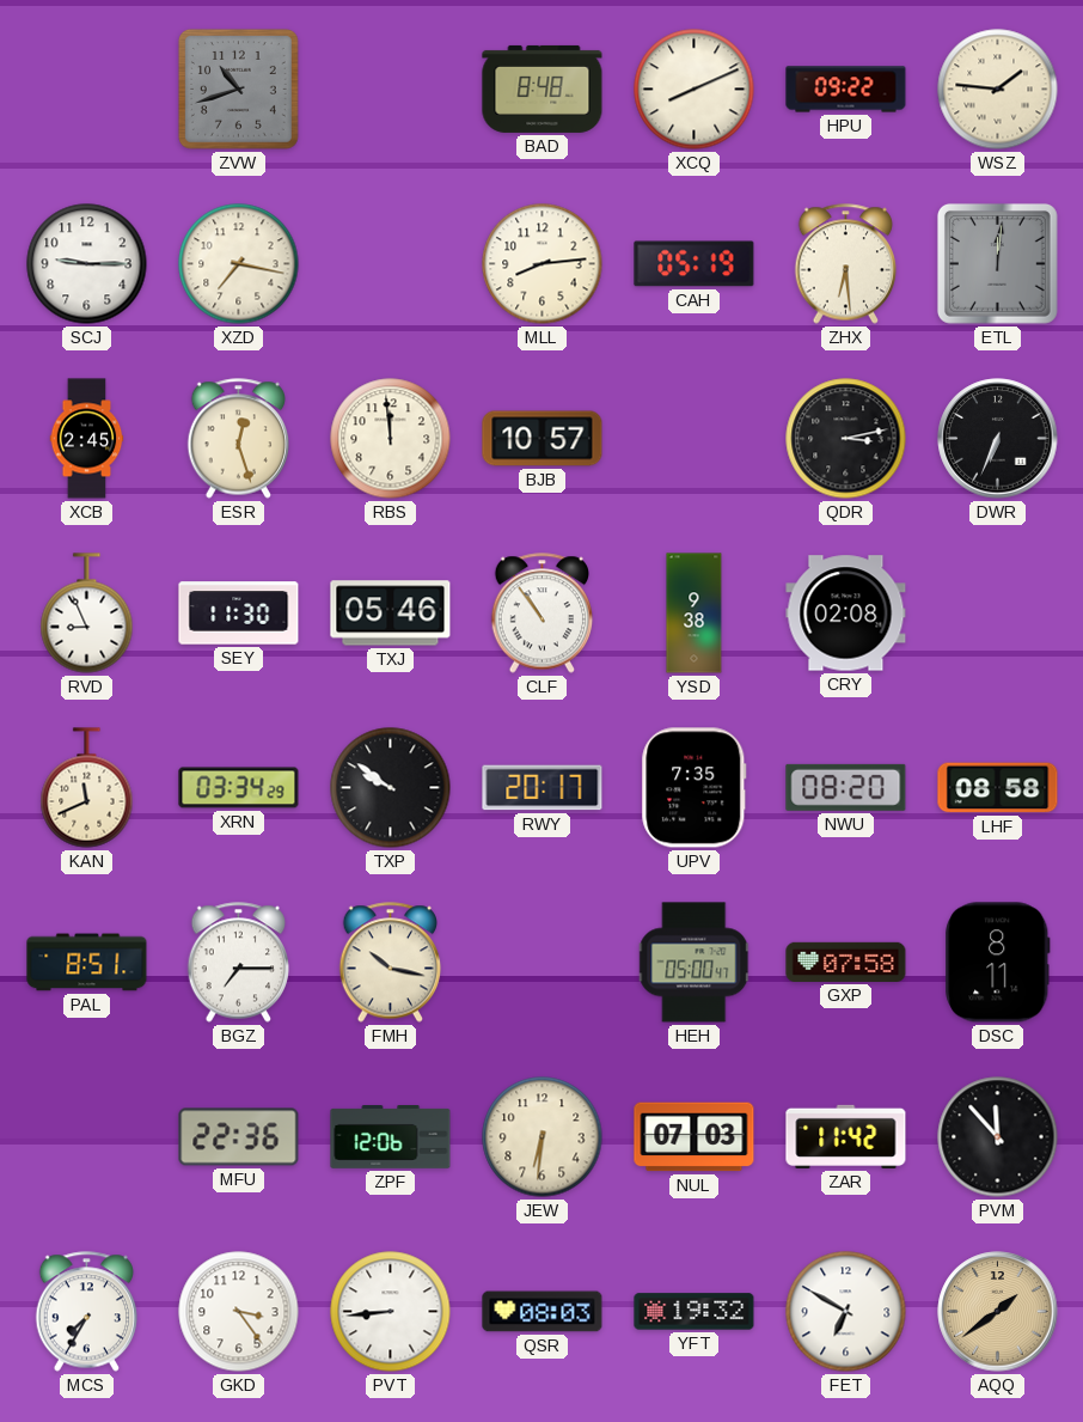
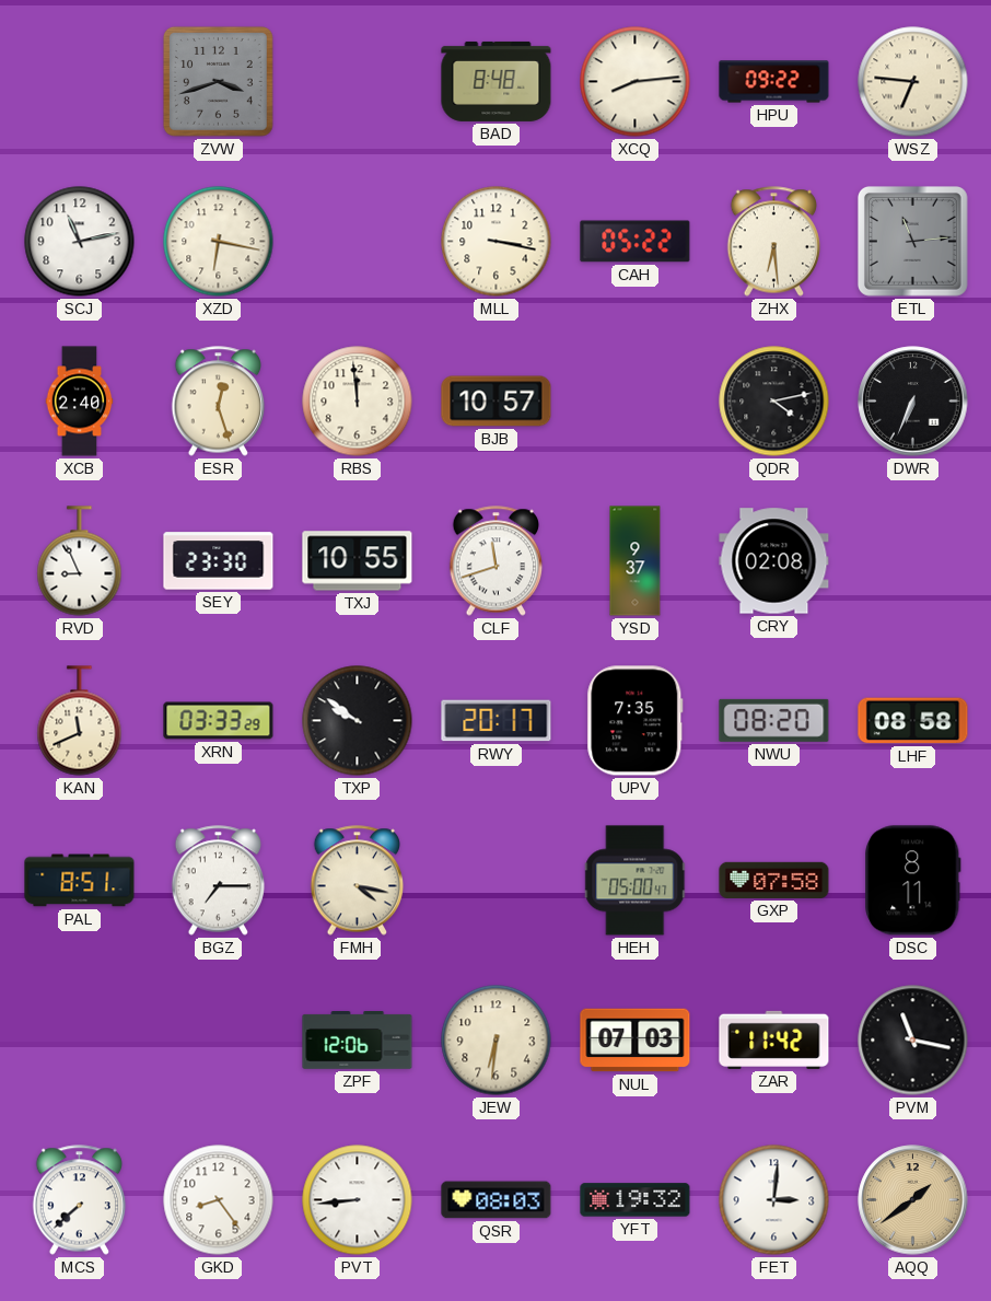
ZVW: 10:42 -> 3:42 (218, 81)
XCQ: 8:11 -> 8:14 (636, 82)
WSZ: 1:46 -> 6:46 (913, 82)
SCJ: 9:15 -> 11:13 (80, 242)
XZD: 7:17 -> 6:17 (219, 242)
MLL: 8:14 -> 3:17 (497, 242)
CAH: 05:19 -> 05:22 (636, 242)
ETL: 12:01 -> 11:14 (912, 241)
XCB: 2:45 -> 2:40 (80, 402)
QDR: 3:13 -> 4:13 (774, 402)
SEY: 11:30 -> 23:30 (219, 561)
TXJ: 05:46 -> 10:55 (358, 561)
CLF: 10:54 -> 11:42 (497, 561)
YSD: 9:38 -> 9:37 (636, 561)
XRN: 03:34 -> 03:33 (219, 721)
FMH: 10:17 -> 4:17 (358, 881)
MFU: 22:36 -> none (239, 1137)
PVM: 11:53 -> 11:17 (913, 1041)
MCS: 7:35 -> 7:38 (80, 1200)
GKD: 3:24 -> 8:24 (219, 1200)
FET: 6:50 -> 3:01 (774, 1200)
